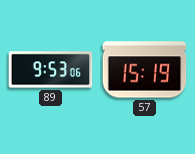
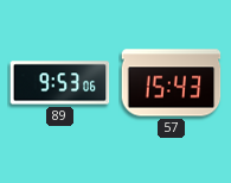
57: 15:19 -> 15:43 (172, 83)
